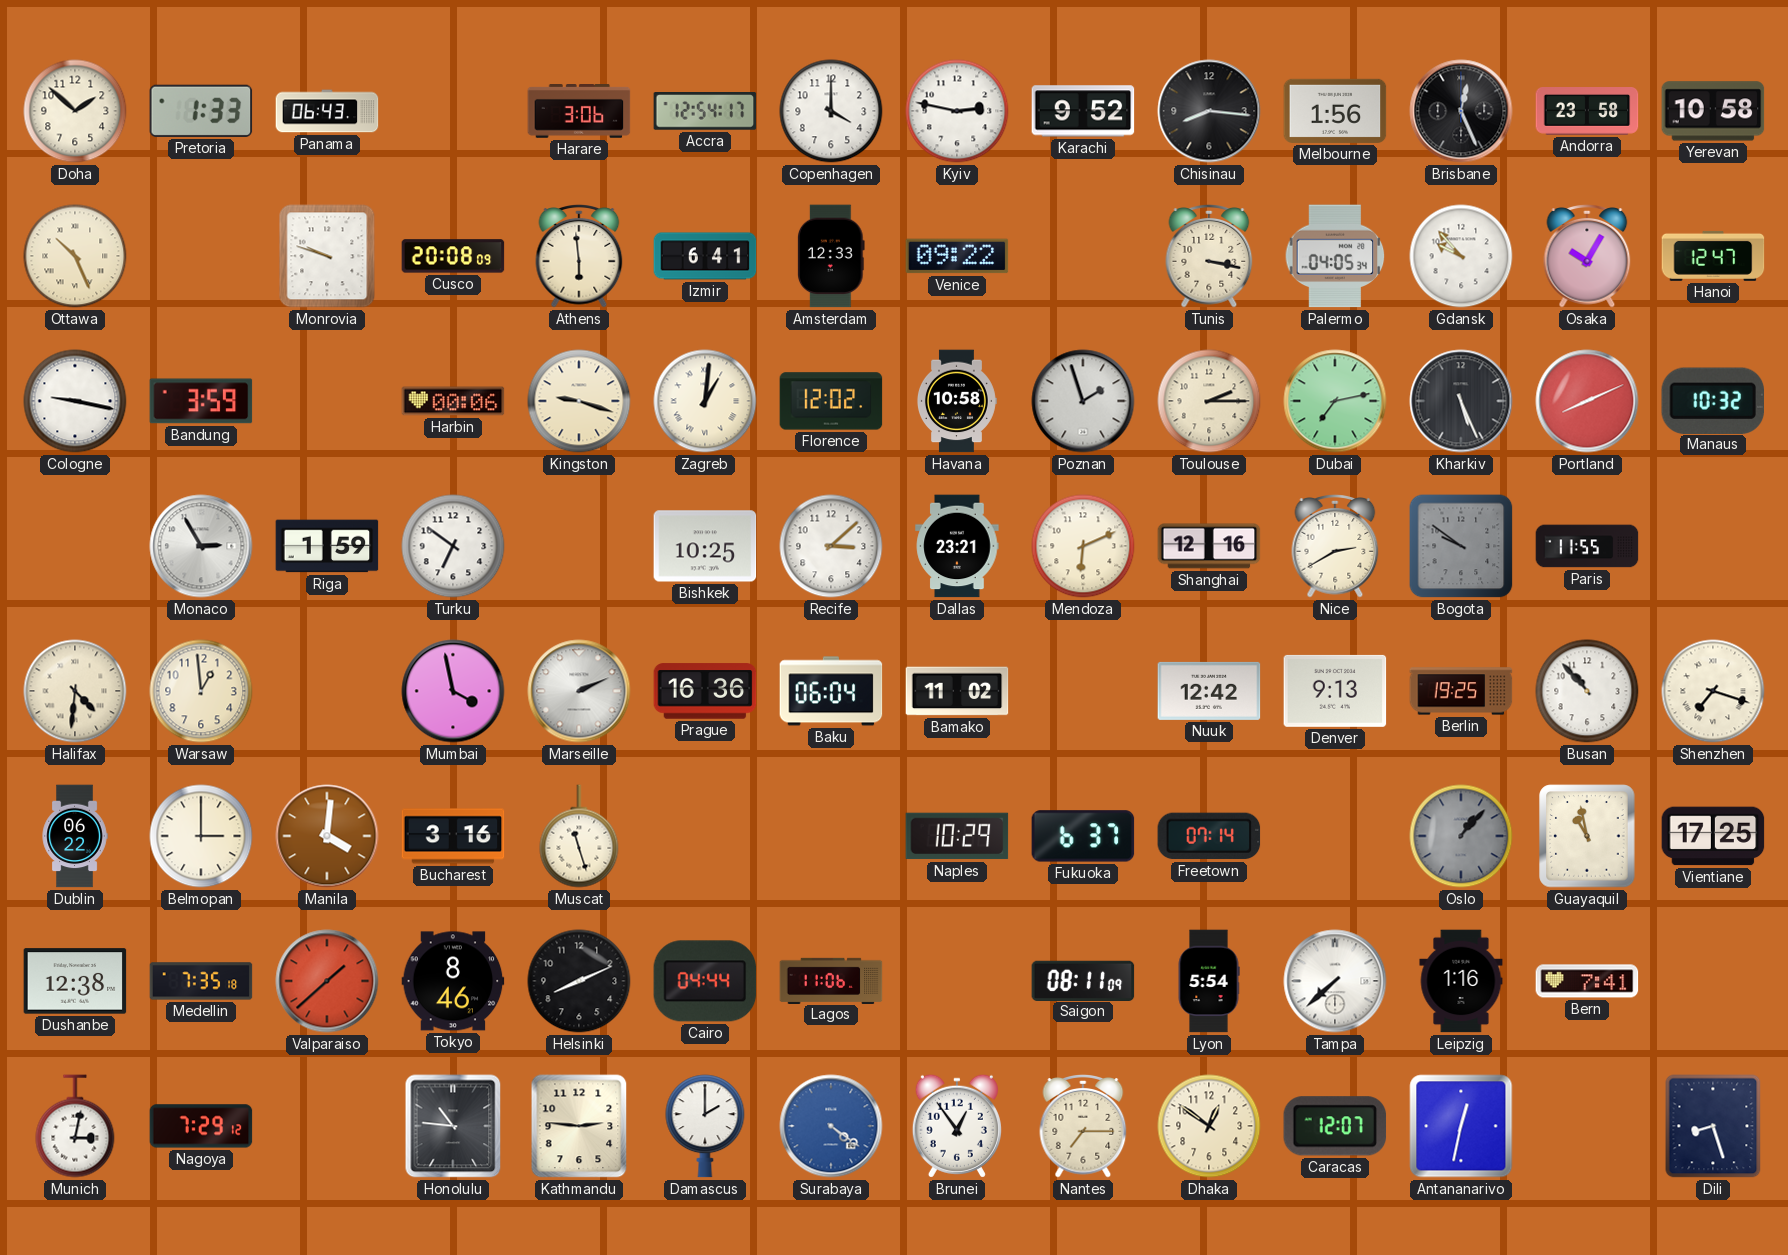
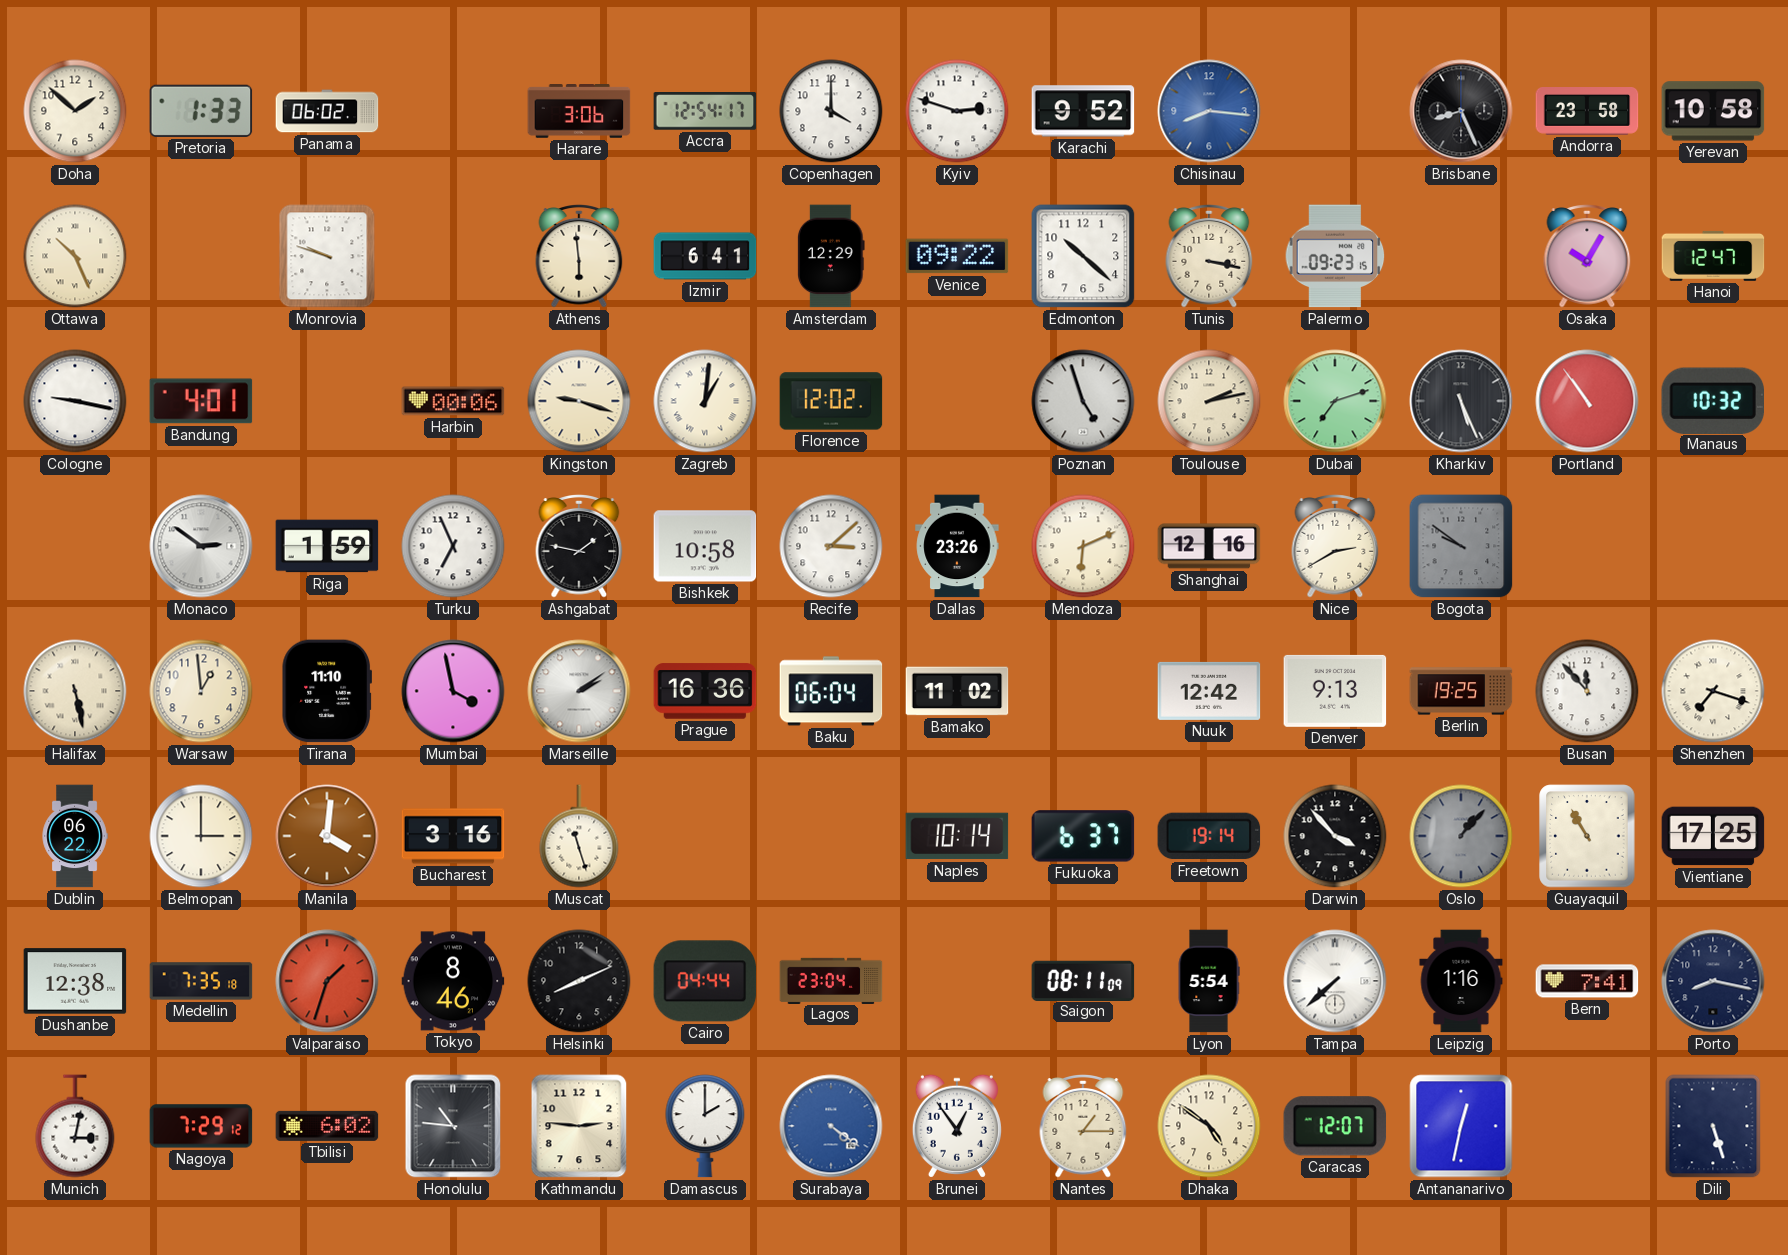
Panama: 06:43 -> 06:02 (327, 111)
Kyiv: 2:47 -> 2:48 (957, 111)
Chisinau dial: black -> blue (1209, 111)
Melbourne: 1:56 -> none (1335, 111)
Brisbane: 12:26 -> 8:26 (1461, 111)
Cusco: 20:08 -> none (453, 256)
Amsterdam: 12:33 -> 12:29 (831, 256)
Edmonton: none -> 10:22 (1083, 256)
Palermo: 04:05 -> 09:23 (1335, 256)
Gdansk: 9:53 -> none (1461, 256)
Bandung: 3:59 -> 4:01 (201, 401)
Havana: 10:58 -> none (956, 401)
Poznan: 1:57 -> 4:57 (1083, 401)
Toulouse: 2:15 -> 2:13 (1209, 401)
Dubai: 7:13 -> 7:12 (1335, 401)
Portland: 8:11 -> 10:54 (1587, 401)
Monaco: 2:55 -> 2:51 (201, 546)
Turku: 6:51 -> 6:56 (453, 546)
Ashgabat: none -> 1:47 (579, 547)
Bishkek: 10:25 -> 10:58 (705, 546)
Dallas: 23:21 -> 23:26 (957, 546)
Paris: 11:55 -> none (1587, 546)
Halifax: 4:31 -> 5:28 (75, 691)
Tirana: none -> 11:10 (327, 691)
Marseille: 2:11 -> 2:09 (579, 691)
Busan: 10:53 -> 11:53 (1587, 691)
Naples: 10:29 -> 10:14 (957, 836)
Freetown: 07:14 -> 19:14 (1209, 836)
Darwin: none -> 3:53 (1335, 836)
Guayaquil: 10:58 -> 10:55 (1587, 836)
Valparaiso: 1:38 -> 1:33 (327, 981)
Lagos: 11:06 -> 23:04 (831, 980)
Porto: none -> 8:17 (1713, 981)
Tbilisi: none -> 6:02 (327, 1126)
Nantes: 7:15 -> 1:15 (1083, 1127)
Dhaka: 12:51 -> 4:51 (1209, 1126)
Dili: 8:27 -> 5:27 (1713, 1126)
